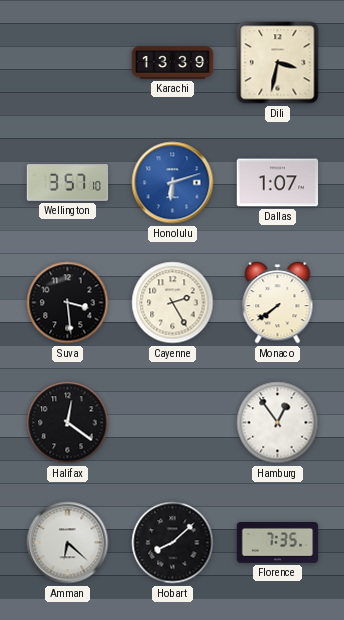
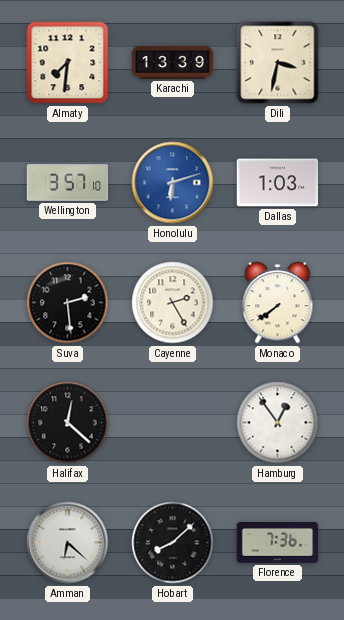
Almaty: none -> 7:31 (68, 63)
Dallas: 1:07 -> 1:03 (278, 183)
Suva: 3:29 -> 2:29 (68, 303)
Halifax: 12:21 -> 12:22 (68, 423)
Florence: 7:35 -> 7:36 (278, 543)
